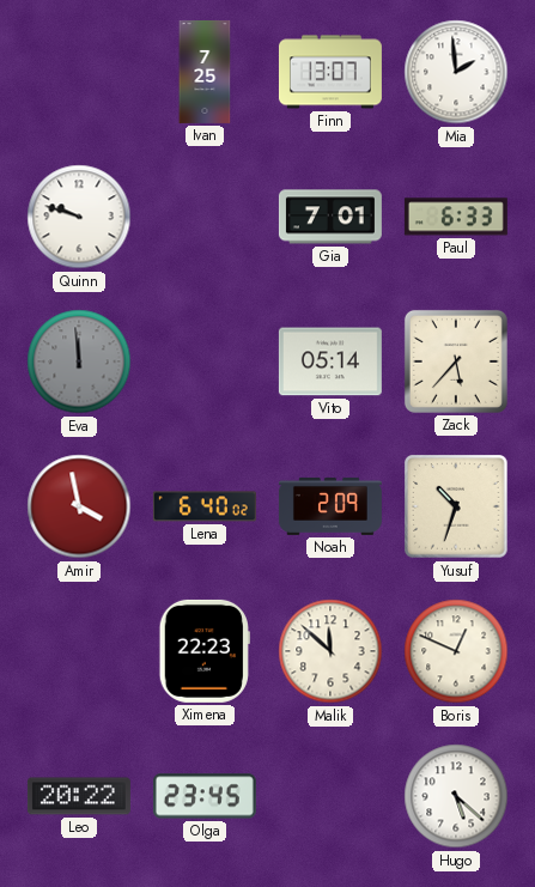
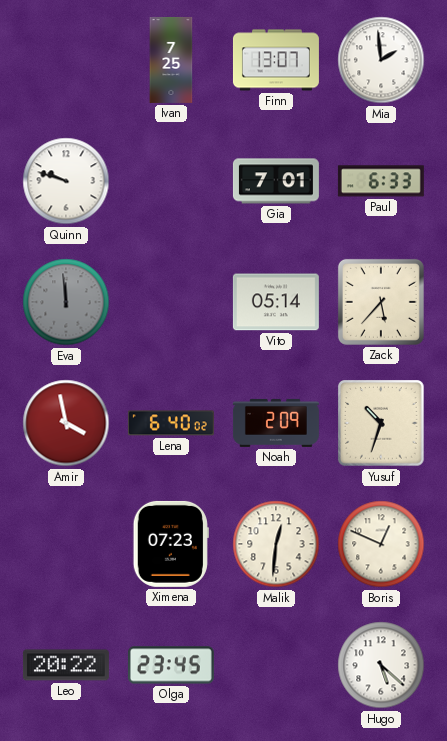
Ximena: 22:23 -> 07:23 (171, 544)
Malik: 11:52 -> 12:31 (276, 544)
